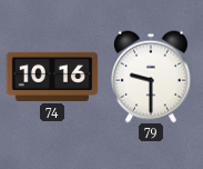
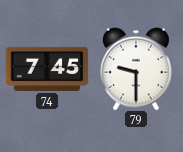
74: 10:16 -> 7:45 (47, 69)
